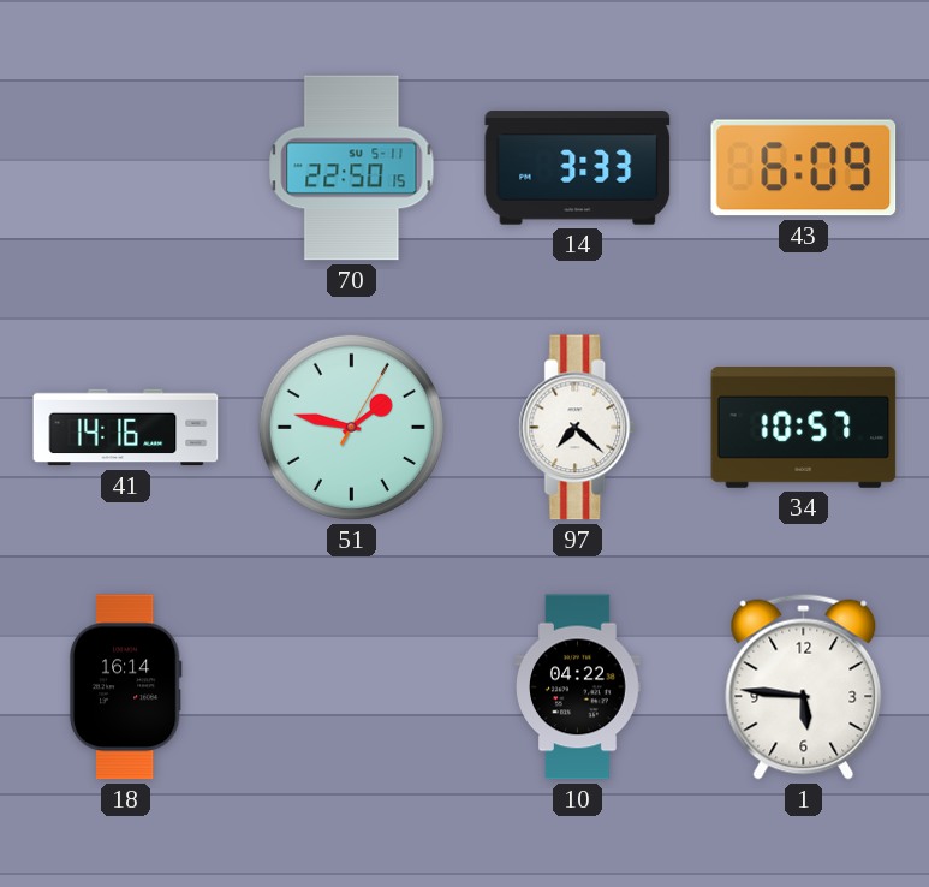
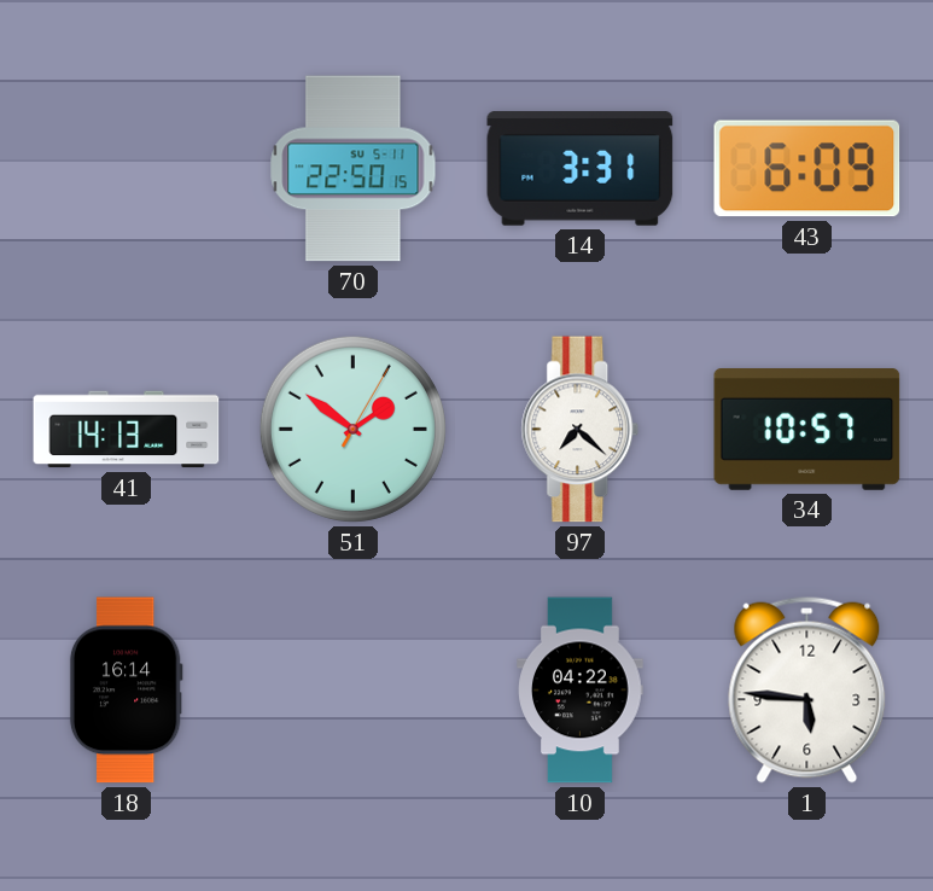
14: 3:33 -> 3:31 (581, 169)
41: 14:16 -> 14:13 (127, 430)
51: 1:47 -> 1:51 (352, 429)
